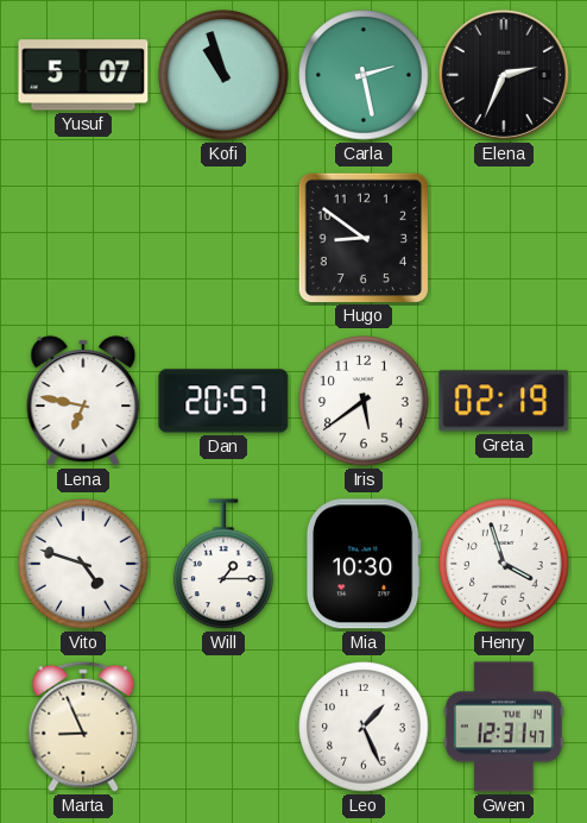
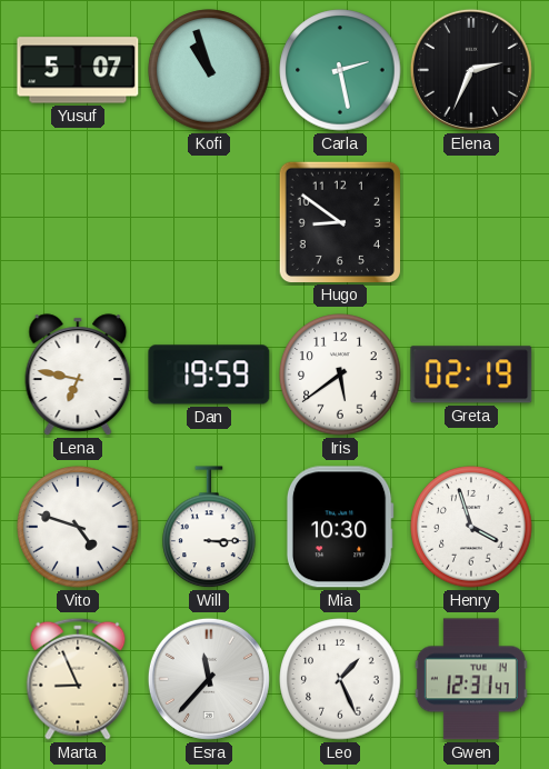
Dan: 20:57 -> 19:59 (209, 374)
Will: 1:15 -> 3:15 (209, 528)
Esra: none -> 11:37 (209, 679)
